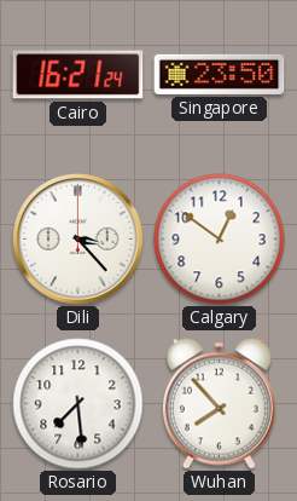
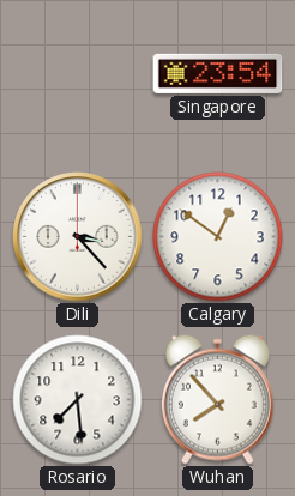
Cairo: 16:21 -> none (78, 75)
Singapore: 23:50 -> 23:54 (218, 73)
